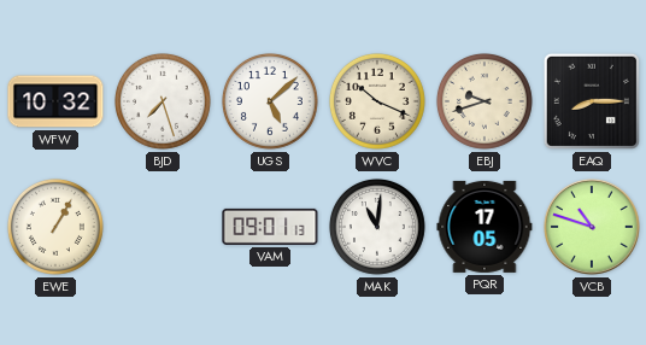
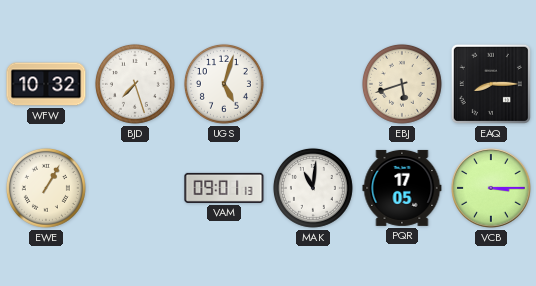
UGS: 5:08 -> 5:03 (224, 84)
WVC: 10:19 -> none (377, 101)
EBJ: 9:42 -> 5:42 (402, 84)
VCB: 10:48 -> 3:15 (491, 188)
